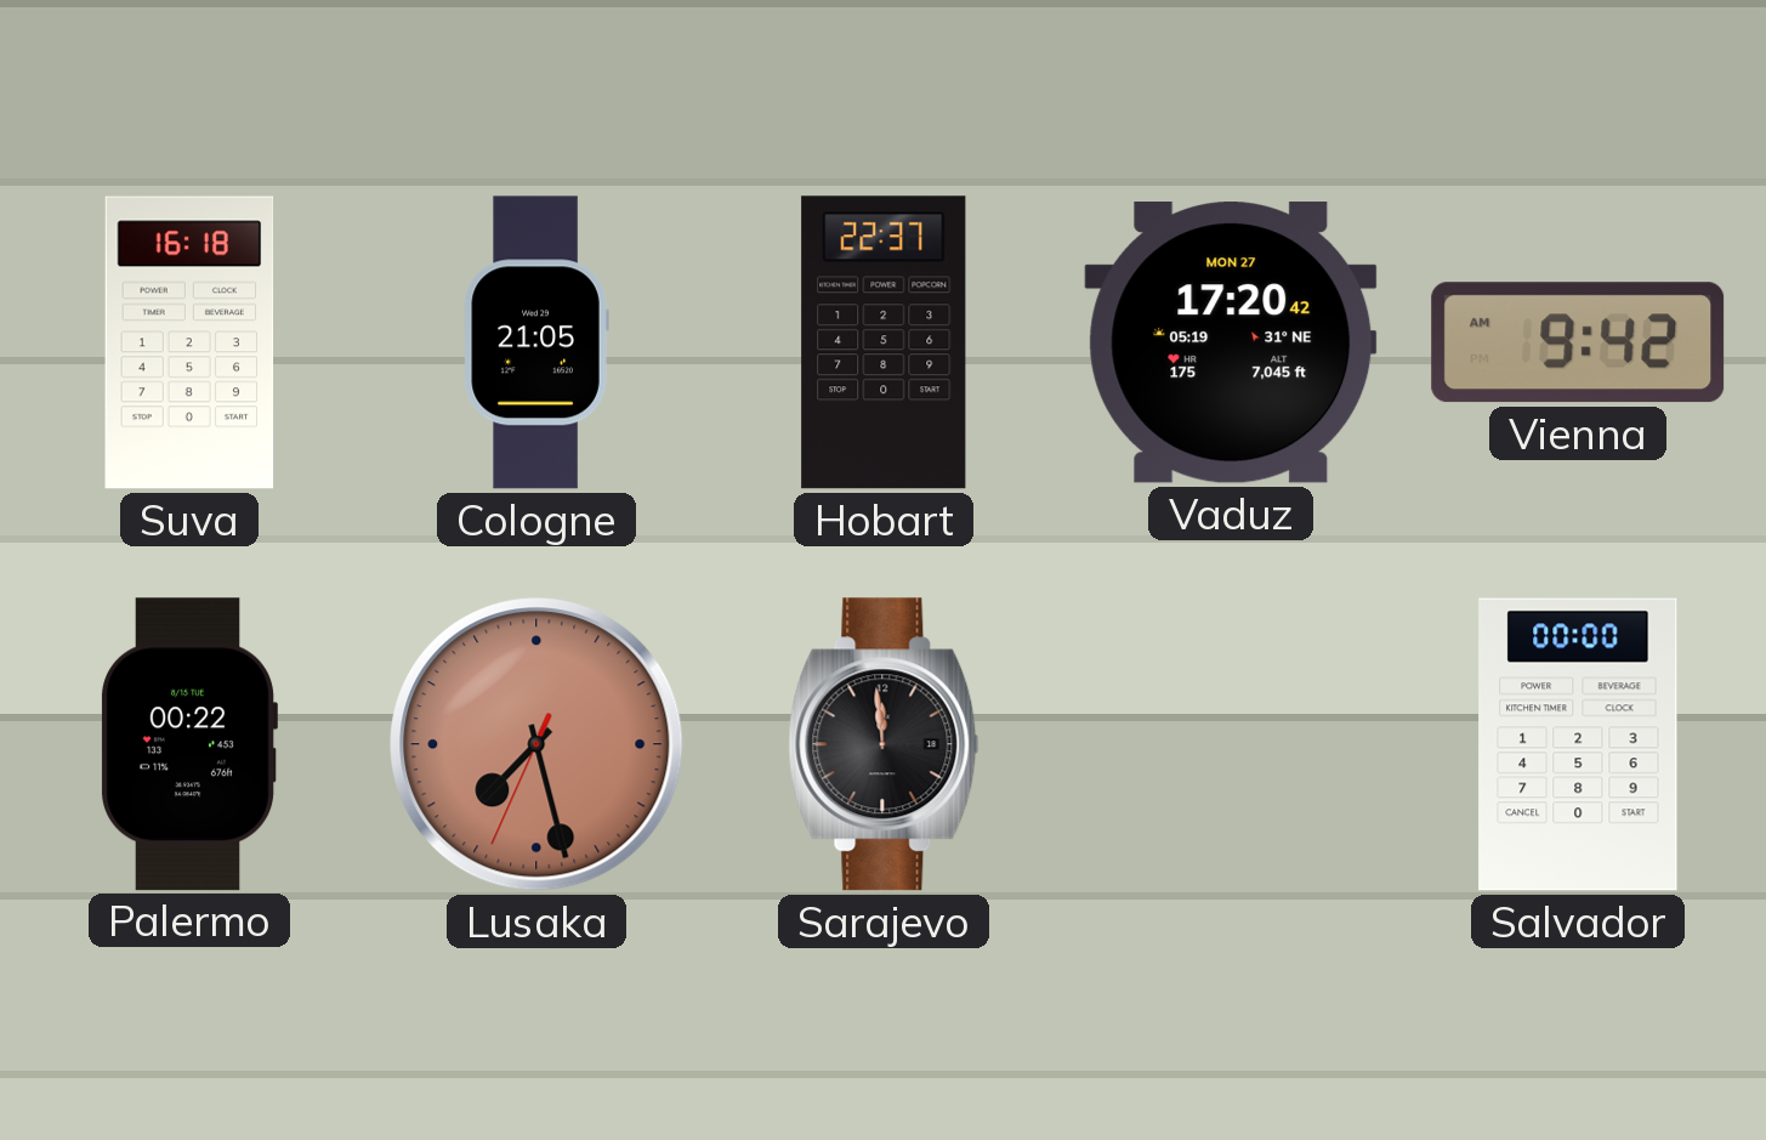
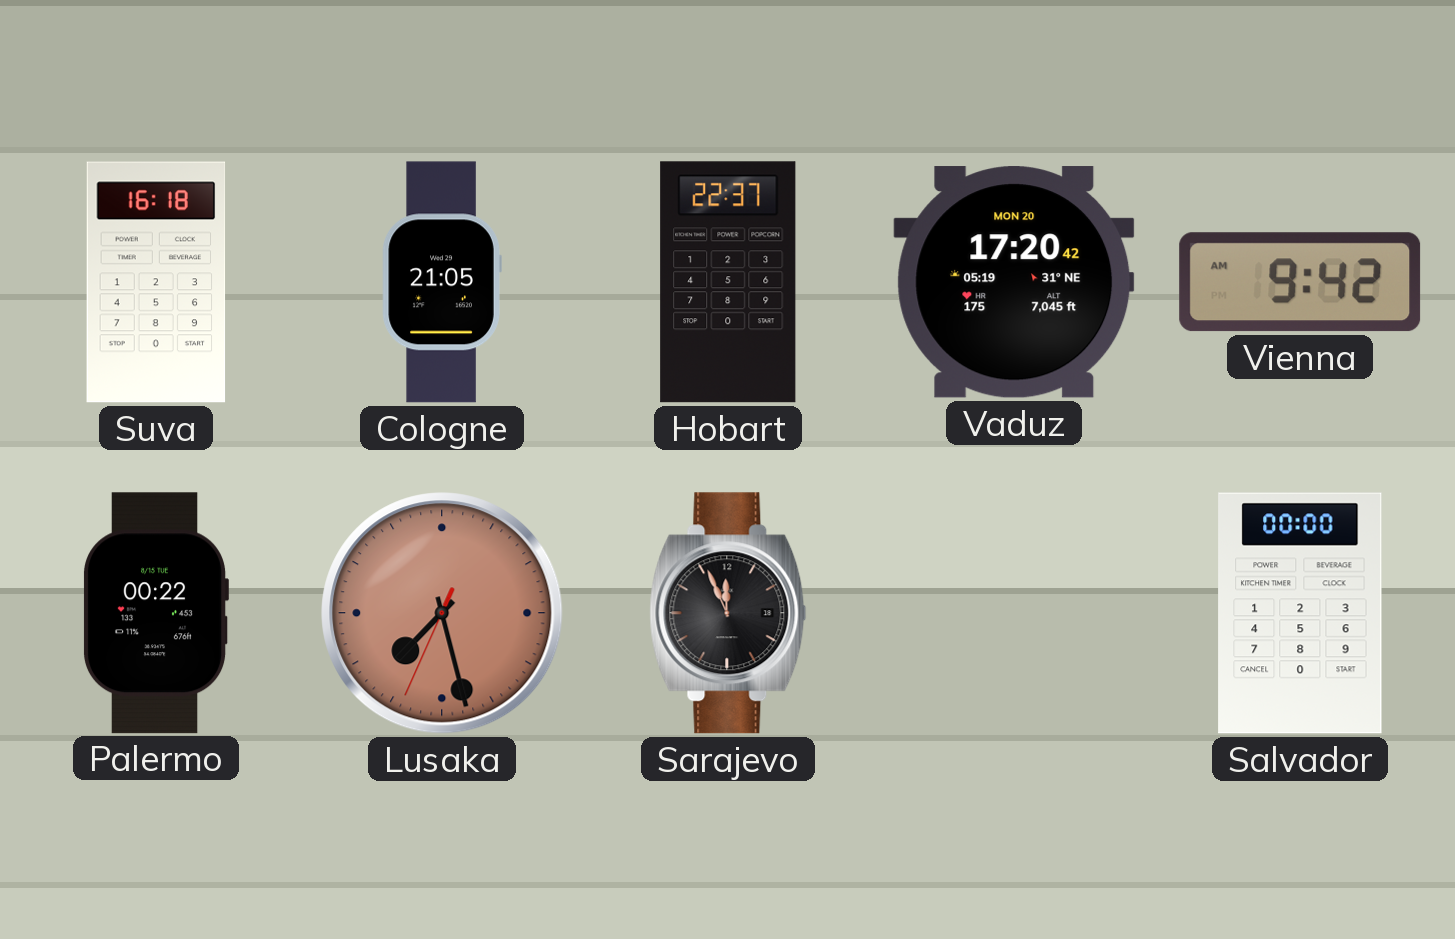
Vaduz date: MON 27 -> MON 20 (1014, 282)
Sarajevo: 11:59 -> 11:56 (728, 613)
